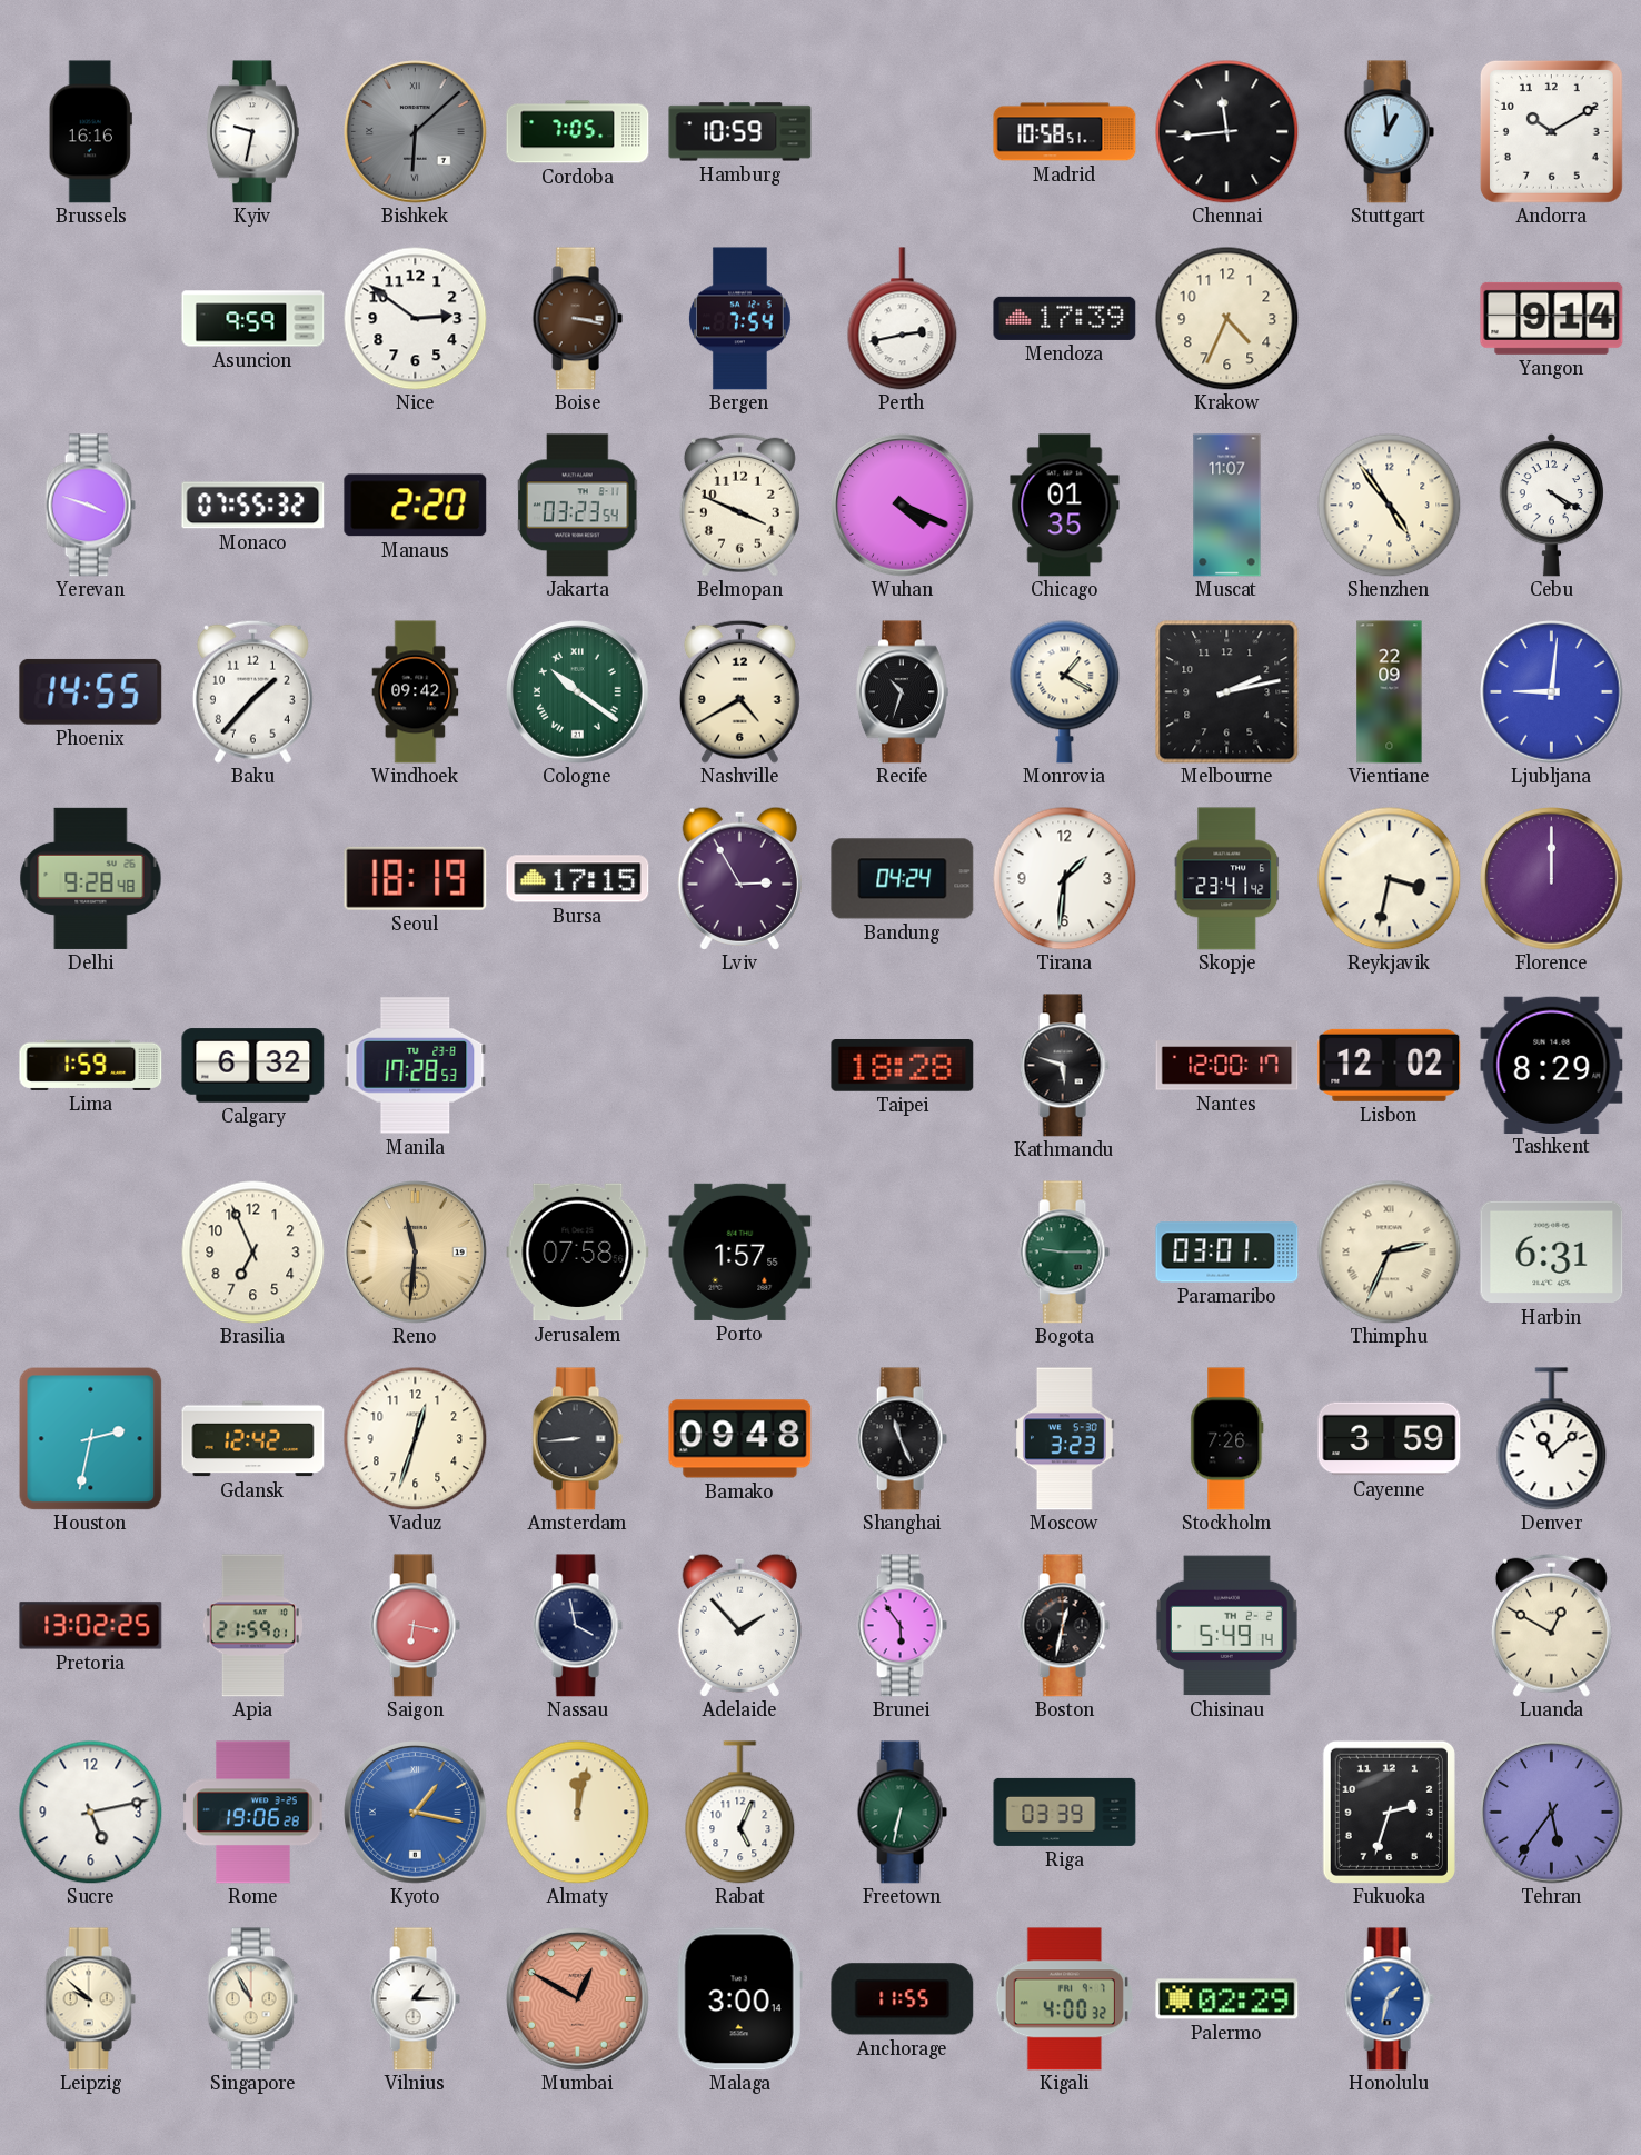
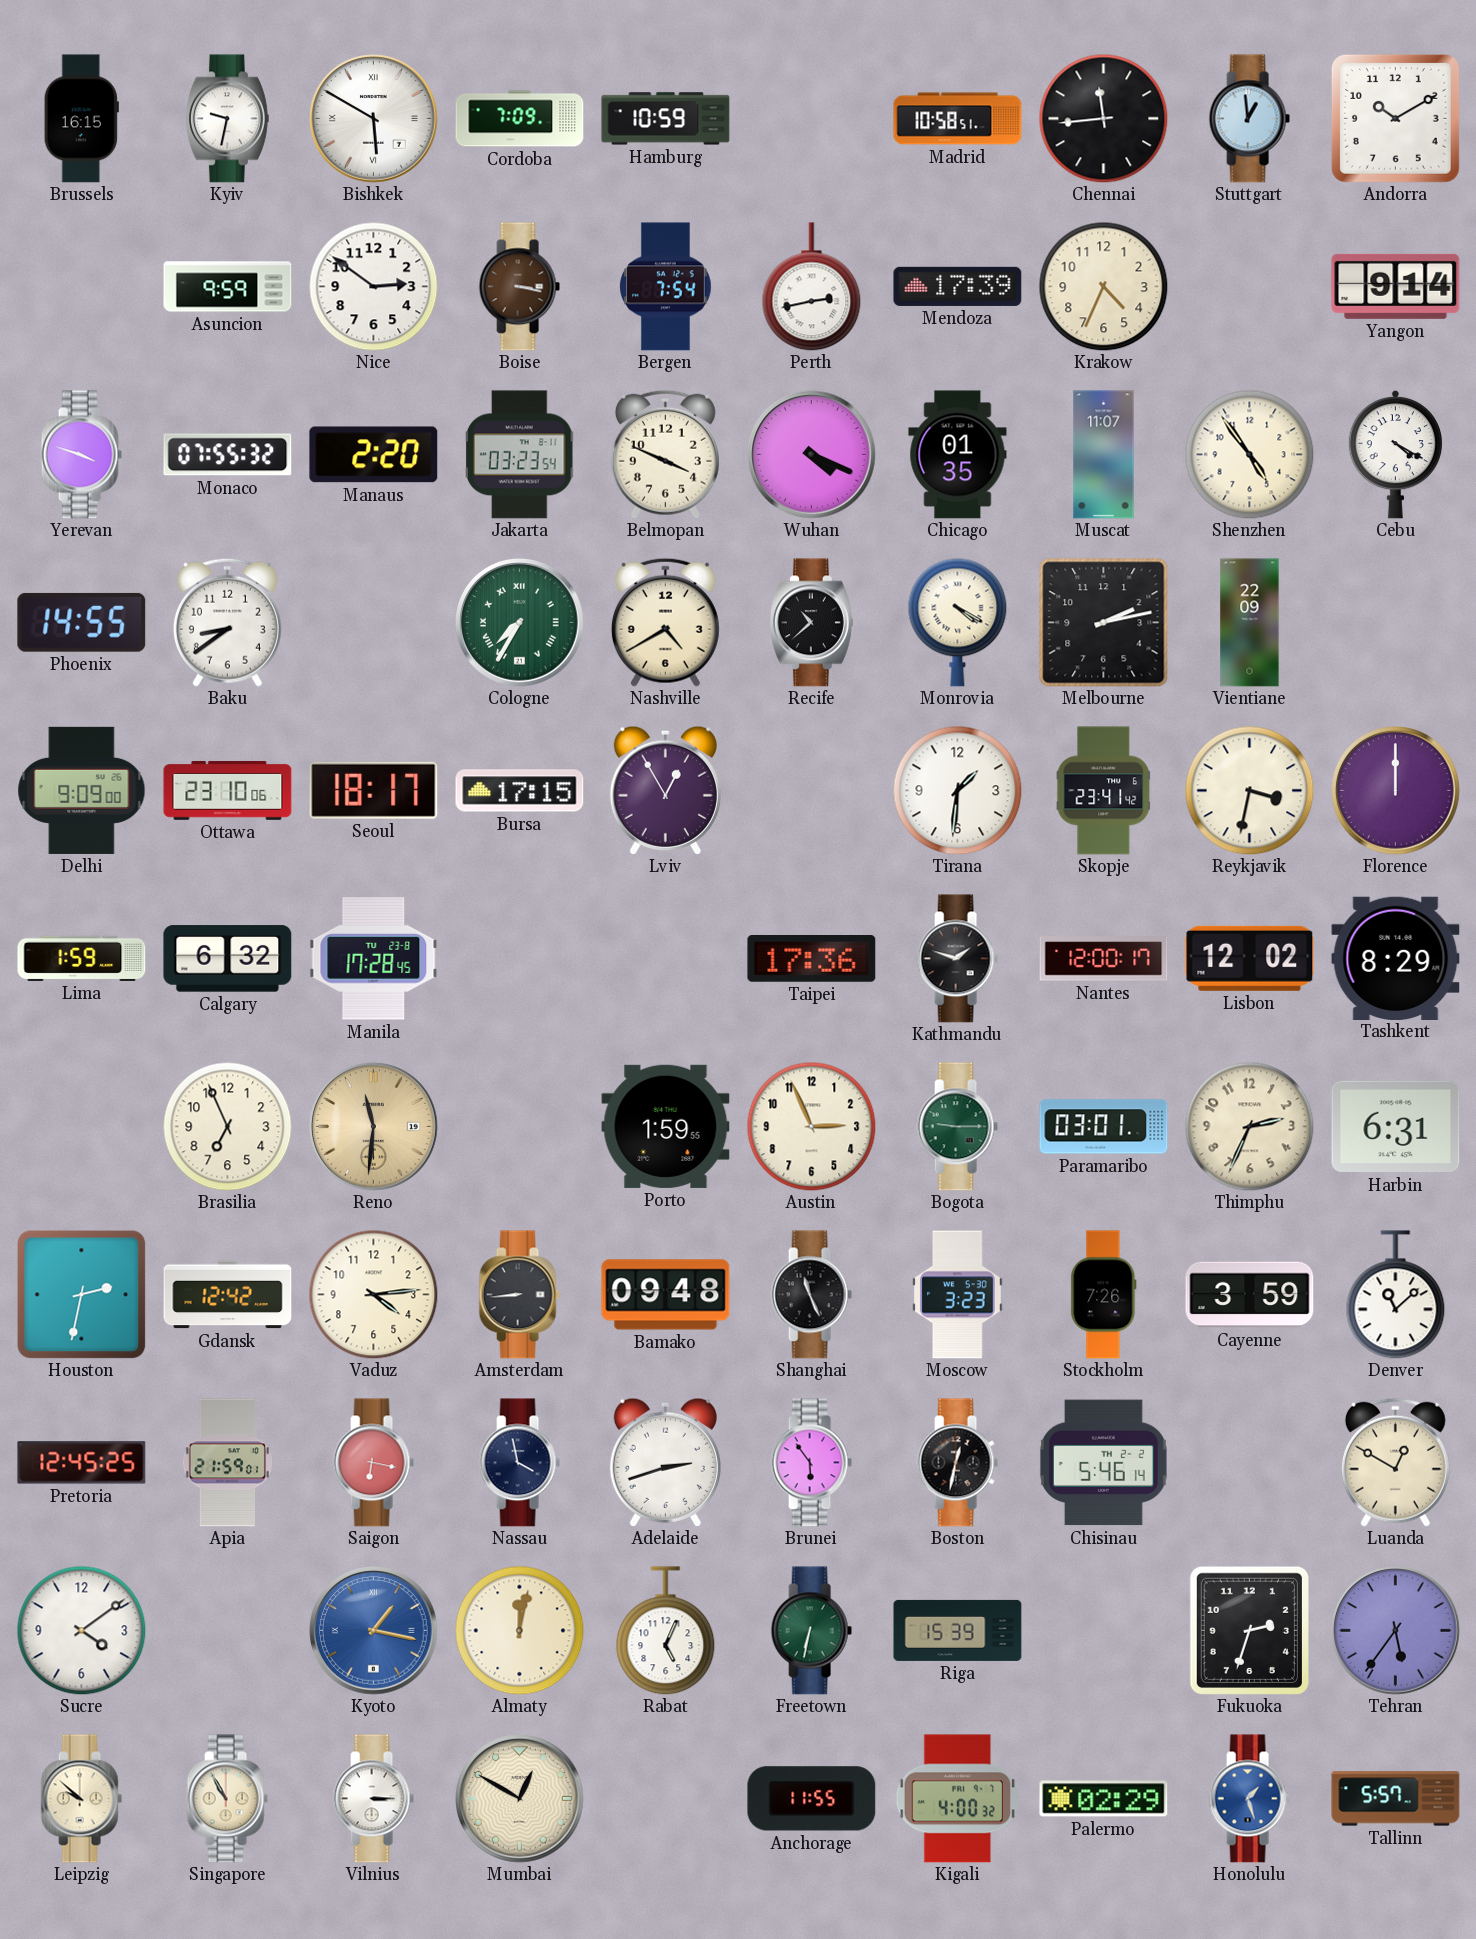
Brussels: 16:16 -> 16:15 (81, 119)
Bishkek: 6:08 -> 5:50 (374, 119)
Bishkek dial: grey -> white (374, 119)
Cordoba: 7:05 -> 7:09 (520, 119)
Baku: 1:37 -> 8:39 (227, 622)
Windhoek: 09:42 -> none (416, 692)
Cologne: 10:21 -> 7:35 (520, 623)
Recife: 10:33 -> 10:38 (811, 623)
Monrovia: 1:20 -> 4:20 (958, 622)
Ljubljana: 9:01 -> none (1552, 692)
Delhi: 9:28 -> 9:09 (82, 790)
Ottawa: none -> 23:10 (228, 791)
Seoul: 18:19 -> 18:17 (374, 790)
Lviv: 2:55 -> 12:55 (665, 790)
Bandung: 04:24 -> none (903, 879)
Manila: 17:28:53 -> 17:28:45 (374, 959)
Taipei: 18:28 -> 17:36 (812, 959)
Kathmandu: 5:48 -> 1:48 (957, 959)
Jerusalem: 07:58 -> none (578, 1253)
Porto: 1:57 -> 1:59 (666, 1126)
Austin: none -> 2:56 (811, 1126)
Thimphu numerals: Roman -> Arabic (1249, 1126)
Vaduz: 12:33 -> 4:14 (373, 1294)
Pretoria: 13:02 -> 12:45 (82, 1463)
Adelaide: 1:53 -> 2:42 (665, 1462)
Chisinau: 5:49 -> 5:46 (1103, 1463)
Sucre: 5:13 -> 4:09 (81, 1630)
Rome: 19:06 -> none (253, 1813)
Riga: 03:39 -> 15:39 (958, 1630)
Vilnius: 1:15 -> 3:15 (373, 1799)
Mumbai dial: salmon -> cream (520, 1799)
Malaga: 3:00 -> none (739, 1999)
Honolulu: 1:32 -> 1:27 (1249, 1799)
Tallinn: none -> 5:57 (1396, 1799)
